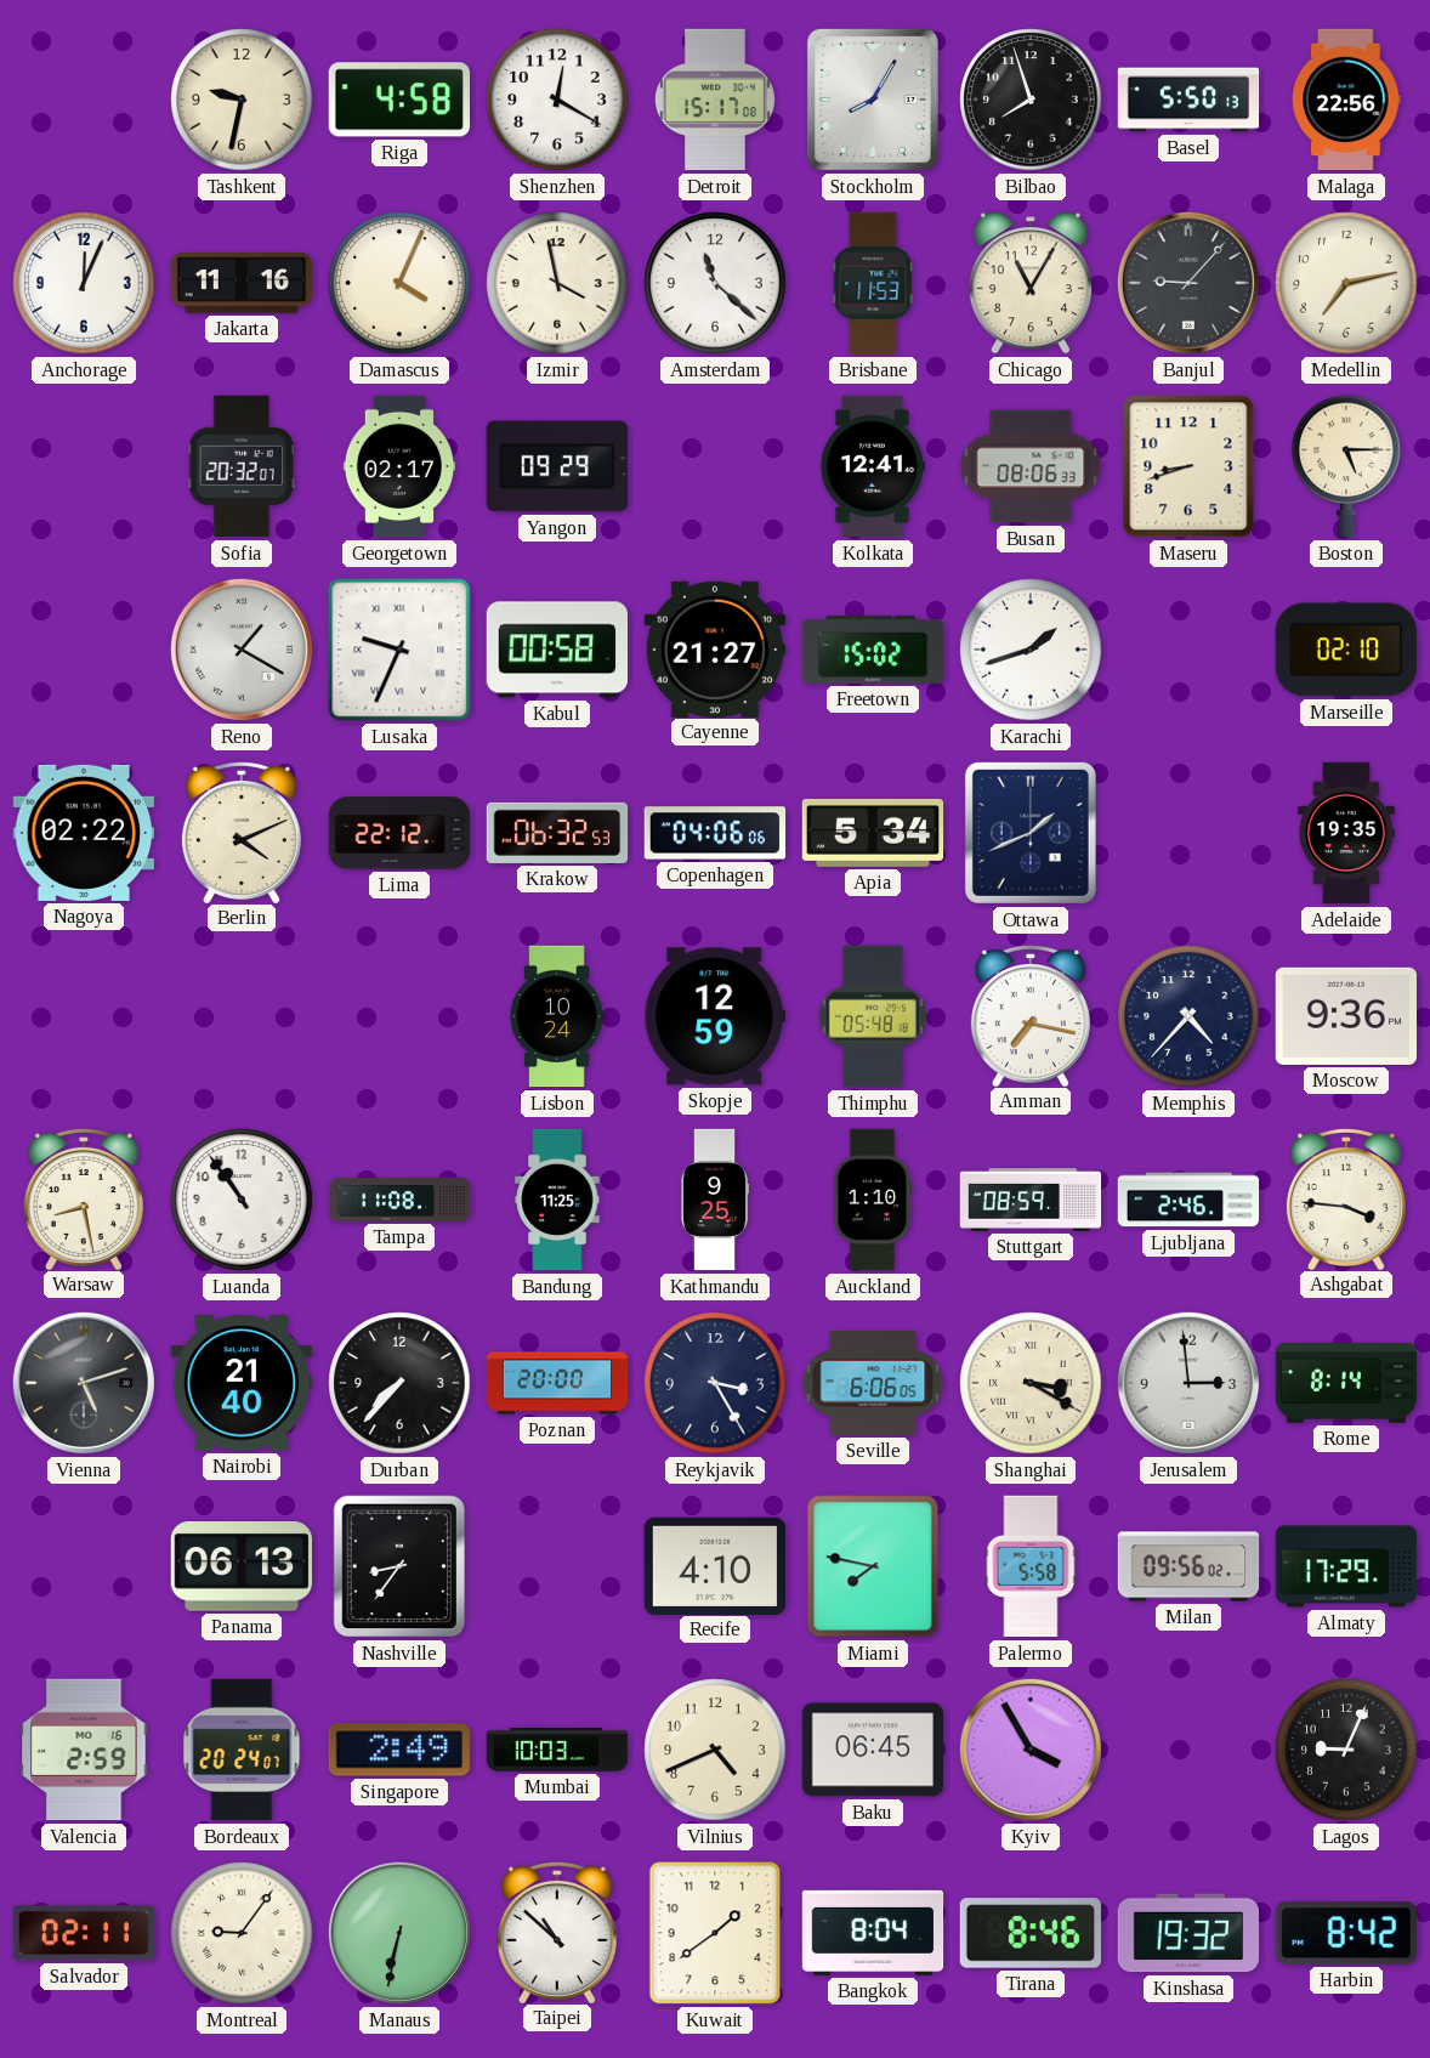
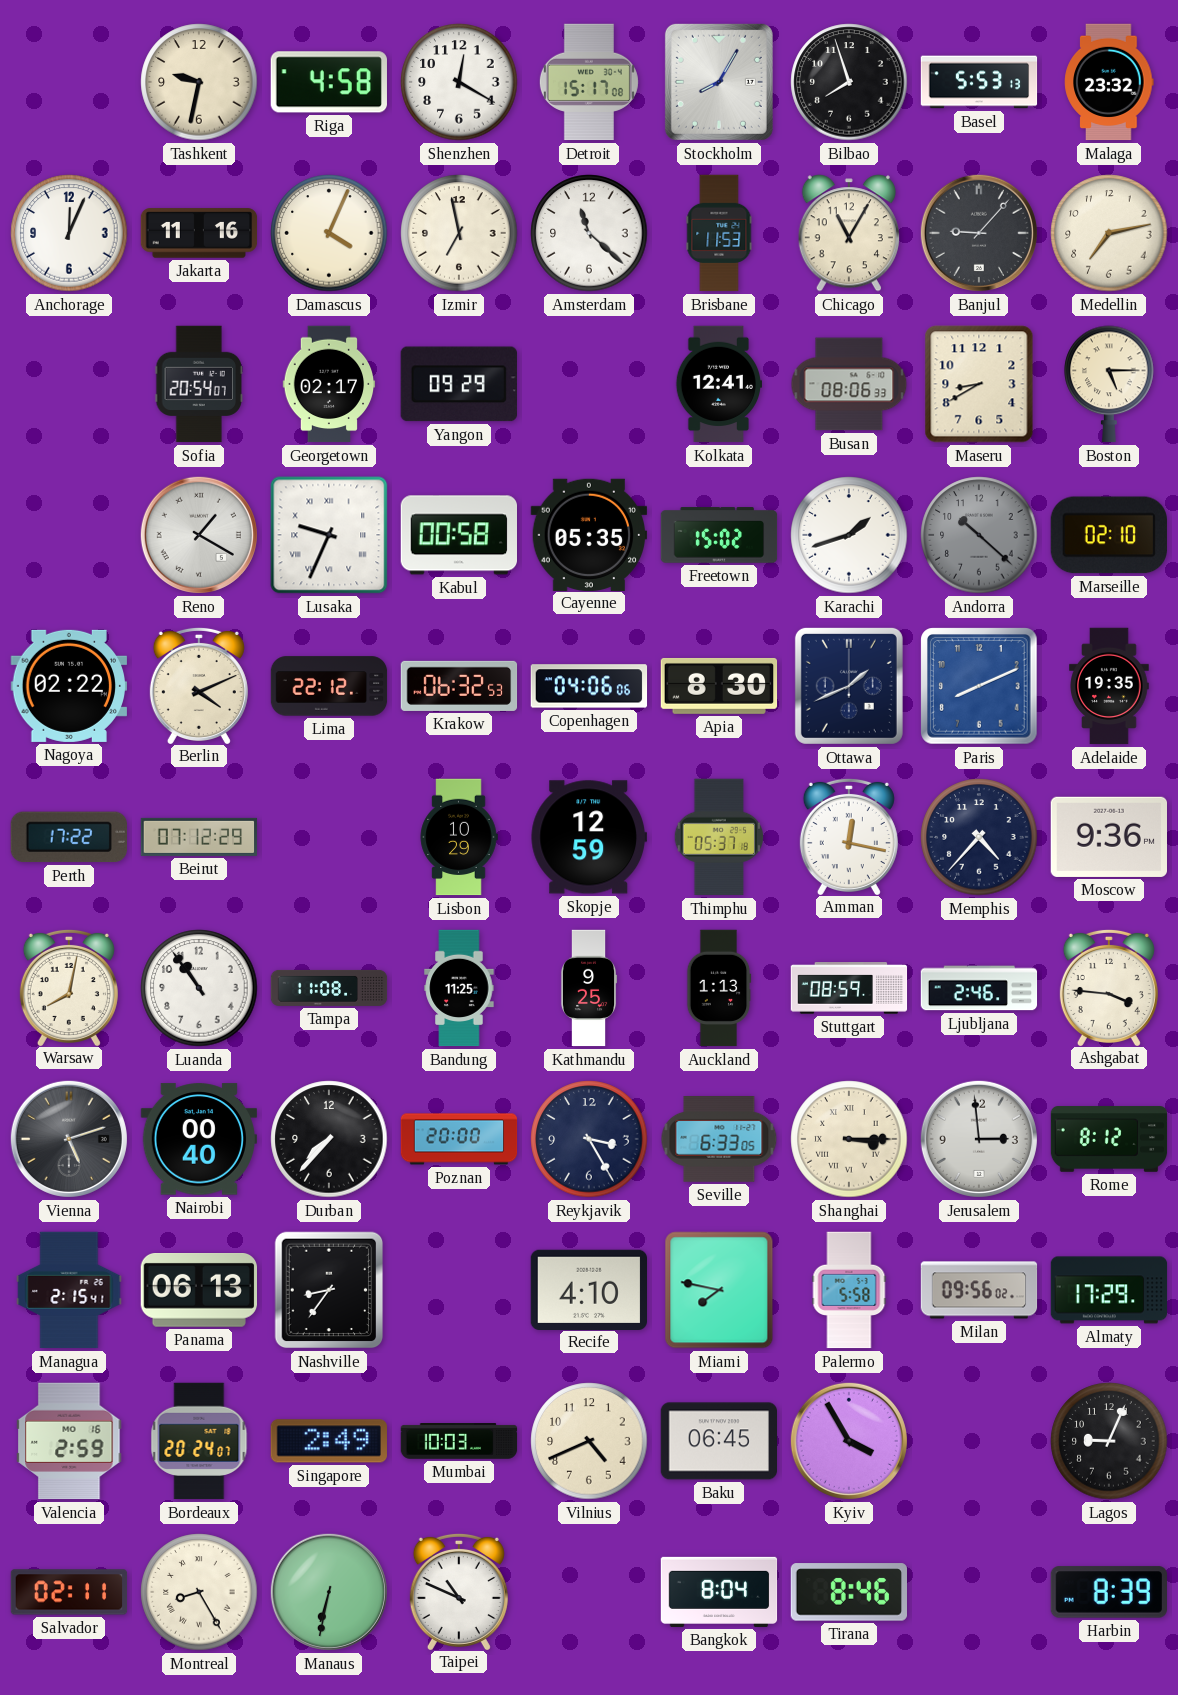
Basel: 5:50 -> 5:53 (979, 82)
Malaga: 22:56 -> 23:32 (1109, 82)
Izmir: 3:58 -> 6:58 (459, 233)
Sofia: 20:32 -> 20:54 (198, 384)
Maseru: 8:42 -> 8:40 (979, 384)
Cayenne: 21:27 -> 05:35 (589, 534)
Andorra: none -> 10:22 (979, 535)
Apia: 5:34 -> 8:30 (719, 686)
Paris: none -> 8:11 (979, 686)
Perth: none -> 17:22 (69, 837)
Beirut: none -> 07:12 (199, 837)
Lisbon: 10:24 -> 10:29 (459, 837)
Thimphu: 05:48 -> 05:37 (718, 837)
Amman: 7:17 -> 12:17 (849, 836)
Warsaw: 8:28 -> 8:02 (69, 987)
Auckland: 1:10 -> 1:13 (719, 988)
Nairobi: 21:40 -> 00:40 (198, 1139)
Seville: 6:06 -> 6:33 (719, 1140)
Shanghai: 3:20 -> 3:15 (849, 1139)
Rome: 8:14 -> 8:12 (1109, 1139)
Managua: none -> 2:15 (69, 1290)
Montreal: 9:06 -> 8:25 (199, 1592)
Taipei: 10:52 -> 10:49 (459, 1591)
Kuwait: 1:39 -> none (715, 1933)
Kinshasa: 19:32 -> none (1188, 1933)
Harbin: 8:42 -> 8:39 (1108, 1592)
